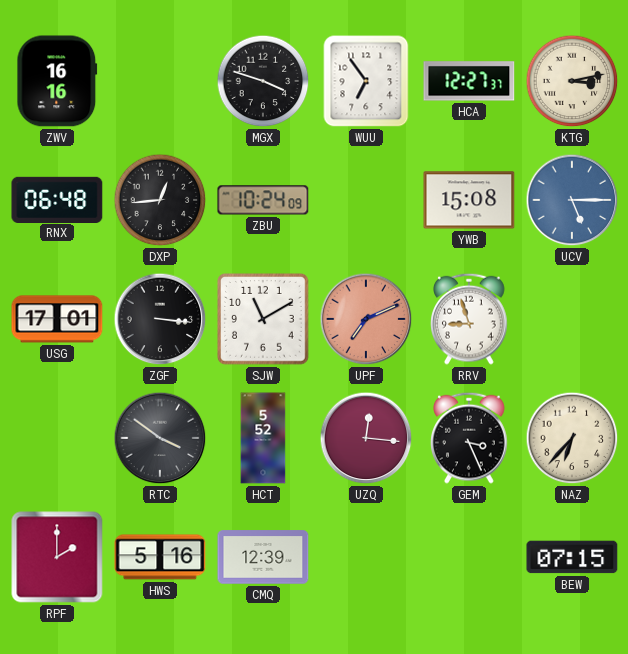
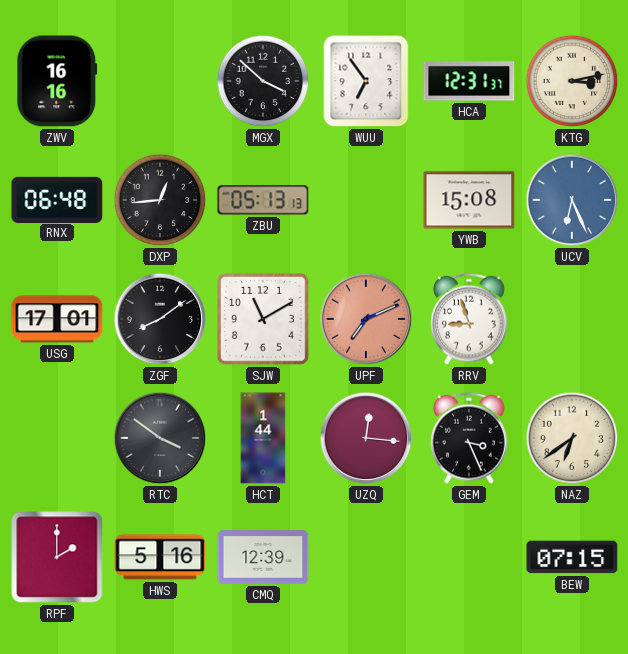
MGX: 3:48 -> 3:52 (263, 81)
HCA: 12:27 -> 12:31 (469, 81)
ZBU: 10:24 -> 05:13 (263, 200)
UCV: 5:15 -> 6:26 (572, 200)
ZGF: 3:16 -> 8:09 (160, 319)
HCT: 5:52 -> 1:44 (263, 438)
NAZ: 6:37 -> 6:39 (572, 438)
